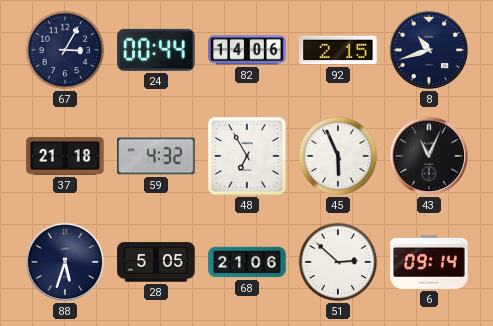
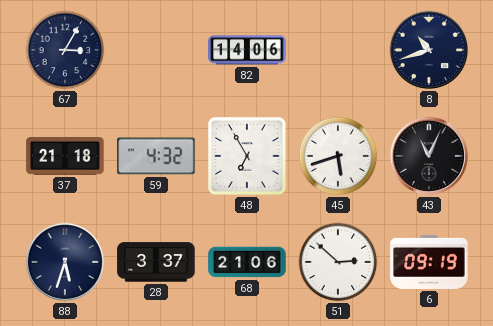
24: 00:44 -> none (156, 50)
92: 2:15 -> none (338, 50)
45: 5:56 -> 5:42 (338, 156)
28: 5:05 -> 3:37 (156, 262)
6: 09:14 -> 09:19 (429, 262)
